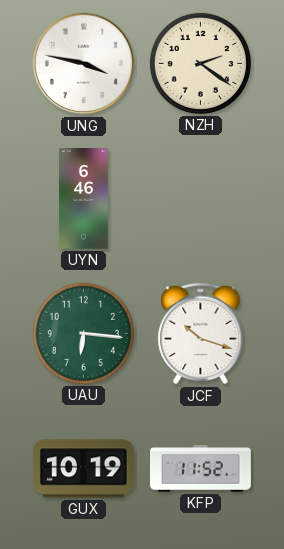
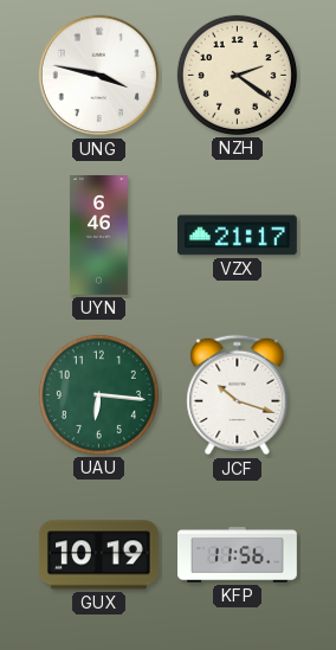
VZX: none -> 21:17 (237, 236)
KFP: 11:52 -> 11:56 (238, 555)
